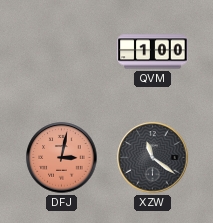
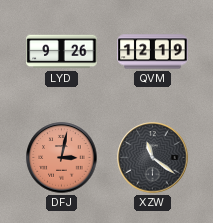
LYD: none -> 9:26 (62, 52)
QVM: 1:00 -> 12:19 (153, 52)
